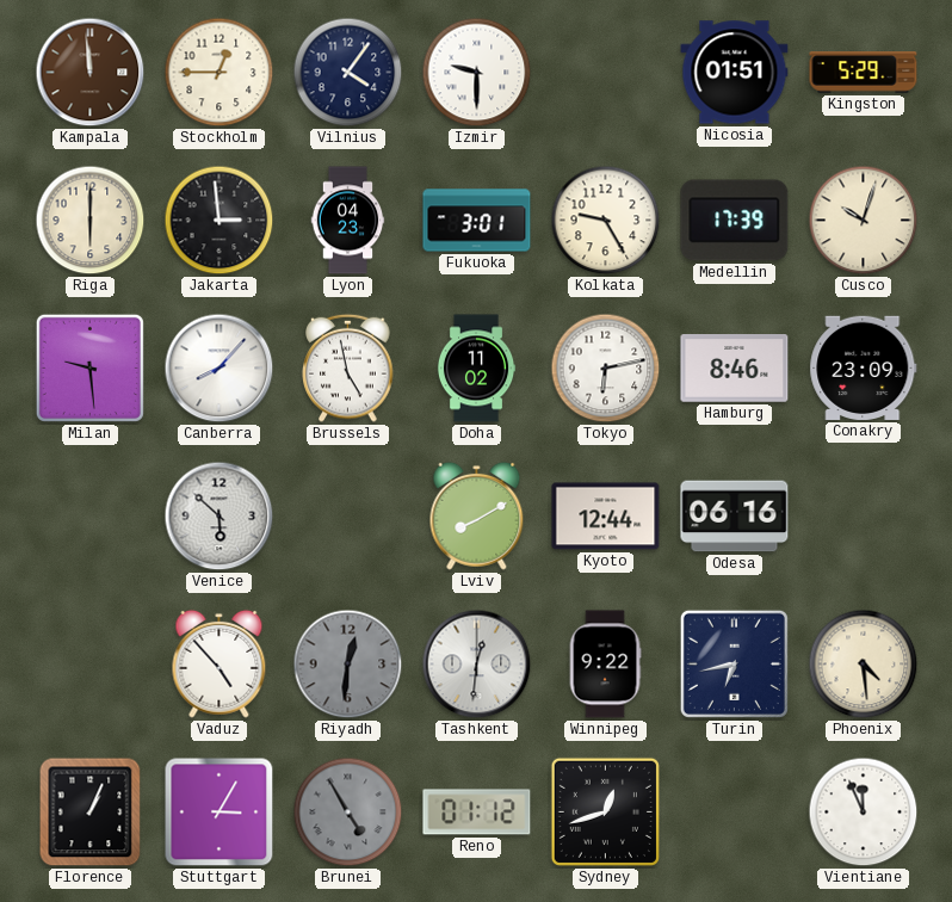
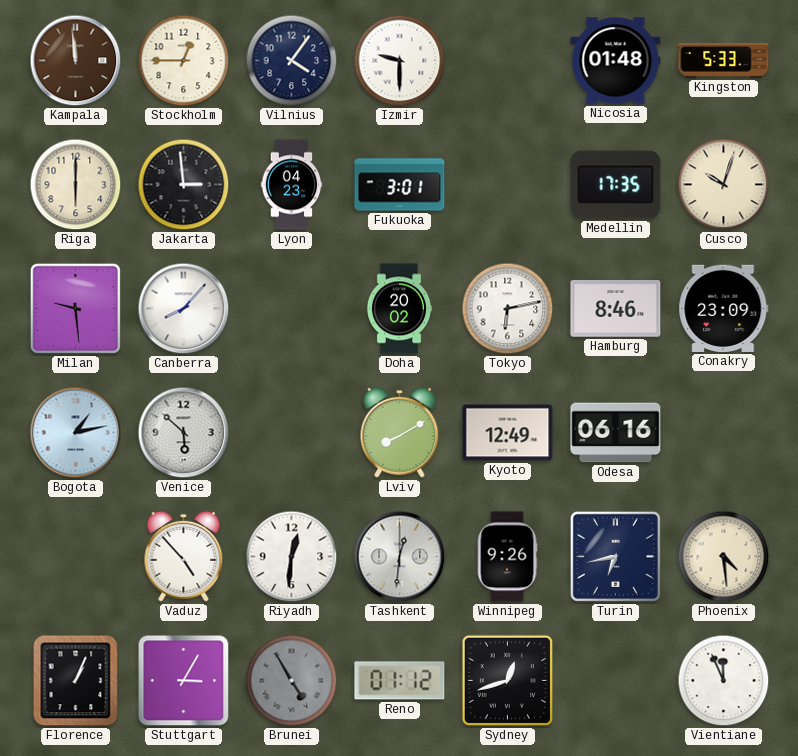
Nicosia: 01:51 -> 01:48 (616, 61)
Kingston: 5:29 -> 5:33 (724, 61)
Kolkata: 9:25 -> none (606, 221)
Medellin: 17:39 -> 17:35 (616, 185)
Brussels: 4:58 -> none (348, 367)
Doha: 11:02 -> 20:02 (399, 309)
Bogota: none -> 1:13 (76, 433)
Kyoto: 12:44 -> 12:49 (508, 433)
Riyadh dial: grey -> white (292, 557)
Winnipeg: 9:22 -> 9:26 (507, 557)
